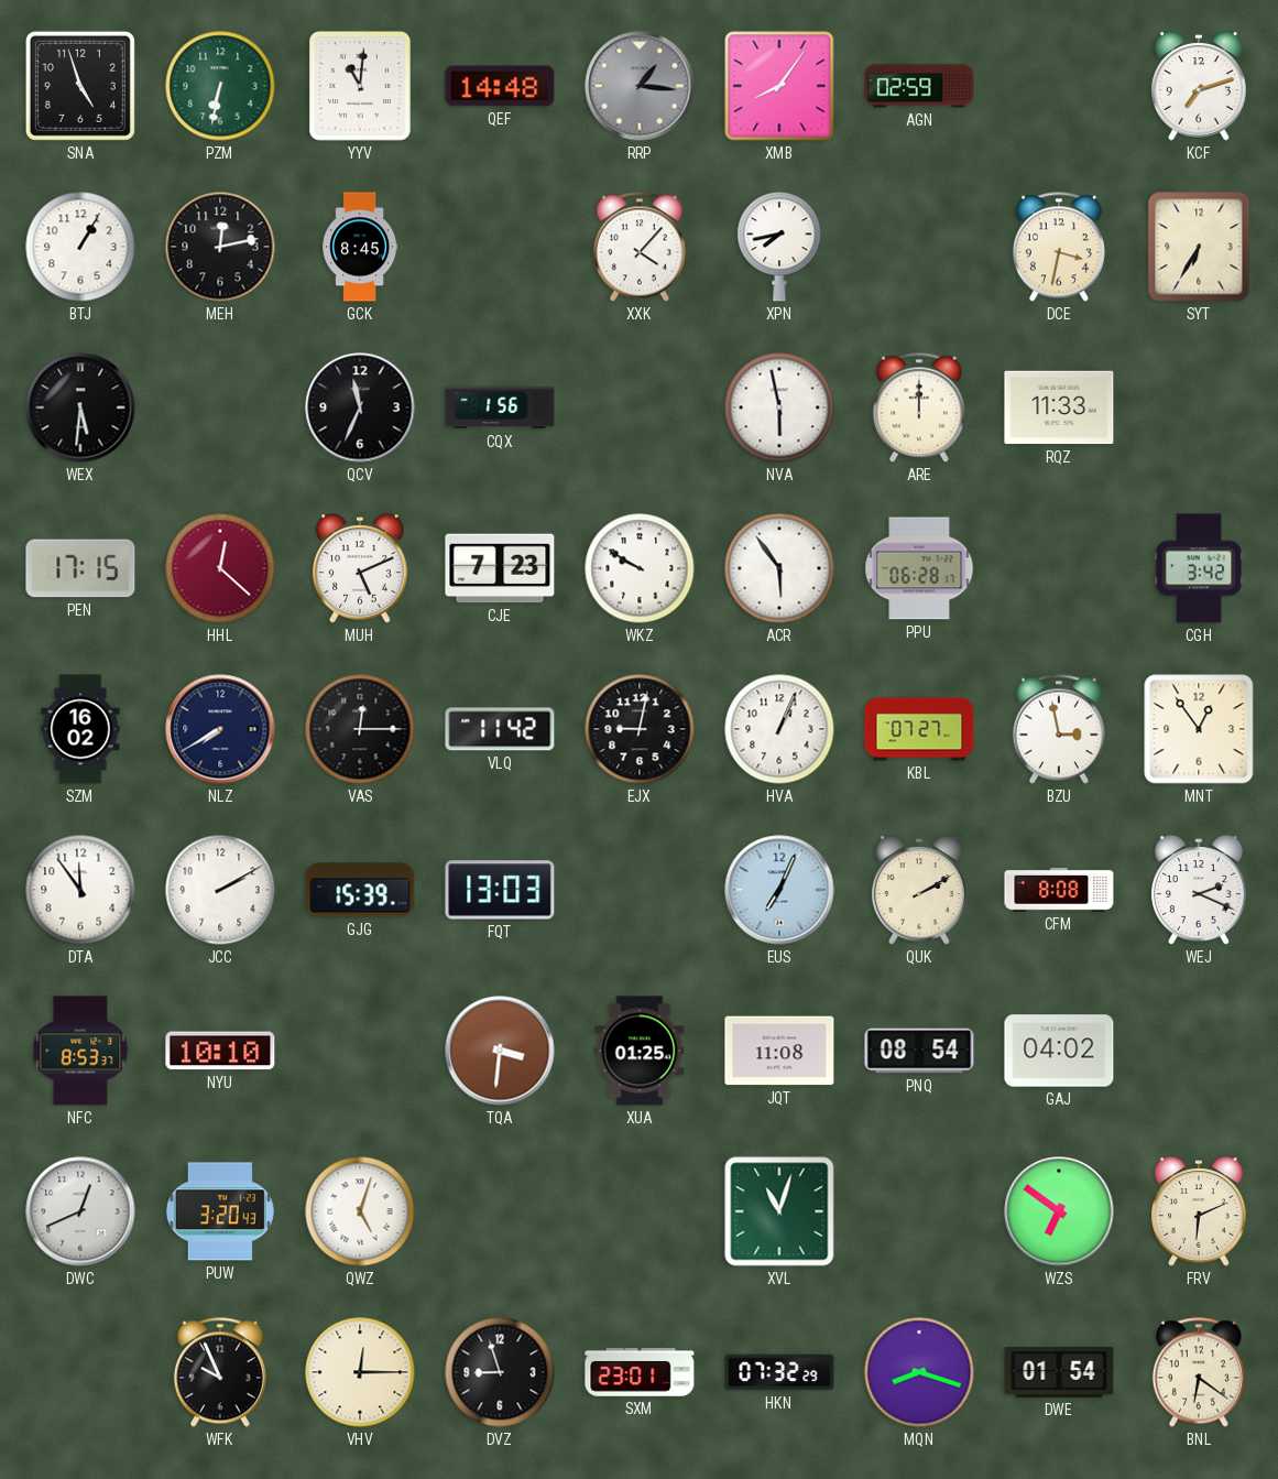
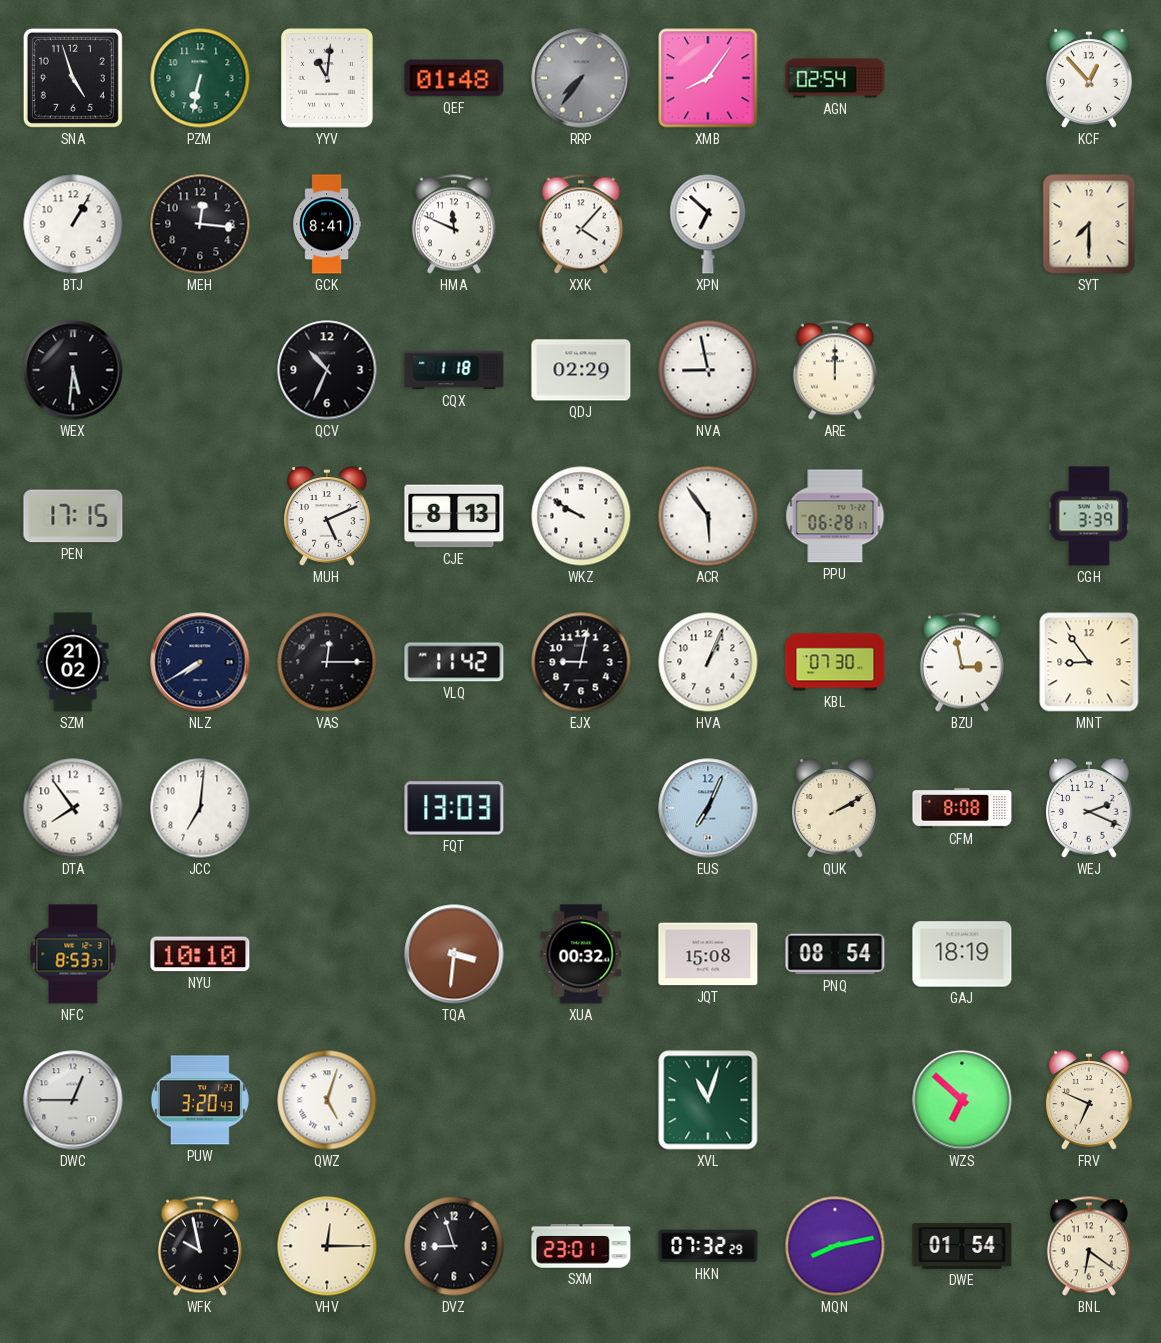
QEF: 14:48 -> 01:48 (454, 78)
RRP: 1:16 -> 7:36 (581, 78)
AGN: 02:59 -> 02:54 (835, 78)
KCF: 7:12 -> 12:53 (1090, 78)
MEH: 12:13 -> 12:16 (200, 224)
GCK: 8:45 -> 8:41 (327, 224)
HMA: none -> 11:49 (454, 224)
XPN: 7:43 -> 6:52 (708, 224)
DCE: 3:32 -> none (1059, 247)
SYT: 6:35 -> 7:30 (1089, 224)
QCV: 11:34 -> 10:34 (327, 370)
CQX: 1:56 -> 1:18 (454, 370)
QDJ: none -> 02:29 (581, 370)
NVA: 5:58 -> 8:58 (708, 370)
RQZ: 11:33 -> none (1059, 407)
HHL: 12:22 -> none (220, 568)
CJE: 7:23 -> 8:13 (454, 516)
CGH: 3:42 -> 3:39 (1089, 516)
SZM: 16:02 -> 21:02 (73, 662)
KBL: 07:27 -> 07:30 (835, 662)
MNT: 12:54 -> 8:54 (1089, 662)
DTA: 11:54 -> 7:54 (73, 808)
JCC: 2:10 -> 7:01 (200, 808)
GJG: 15:39 -> none (360, 890)
XUA: 01:25 -> 00:32 (581, 954)
JQT: 11:08 -> 15:08 (708, 954)
GAJ: 04:02 -> 18:19 (962, 954)
DWC: 12:41 -> 12:45 (73, 1100)
WZS: 6:51 -> 6:52 (962, 1100)
FRV: 6:11 -> 6:49 (1090, 1100)
WFK: 9:56 -> 9:58 (200, 1246)
MQN: 8:18 -> 8:13 (835, 1246)
